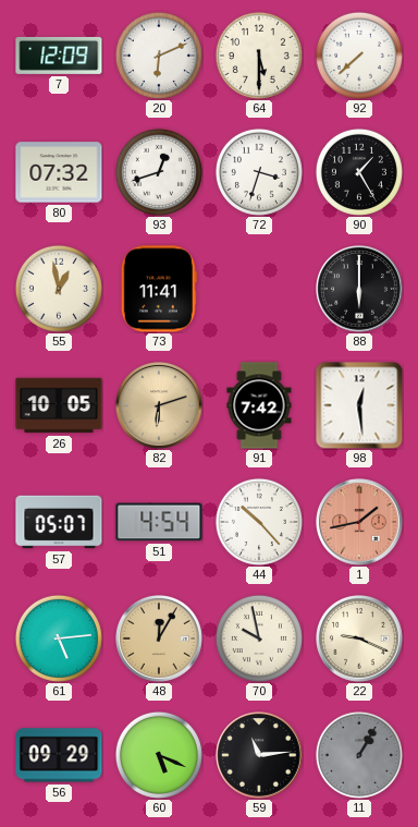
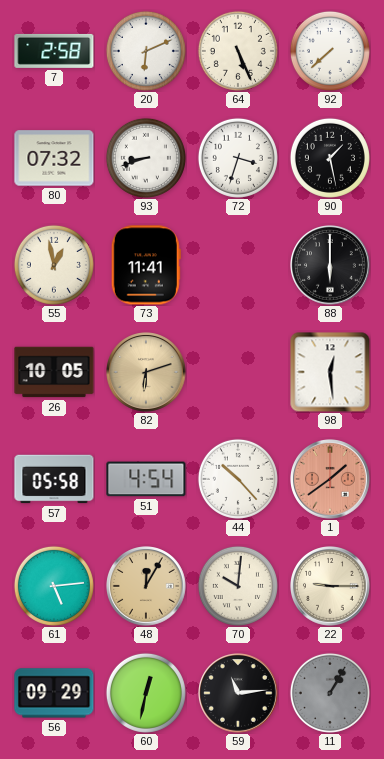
7: 12:09 -> 2:58 (54, 51)
64: 5:30 -> 5:26 (238, 51)
93: 12:42 -> 8:42 (146, 158)
90: 1:25 -> 1:28 (330, 158)
91: 7:42 -> none (259, 405)
57: 05:07 -> 05:58 (54, 479)
1: 1:43 -> 1:39 (331, 480)
70: 9:58 -> 10:01 (238, 586)
22: 9:19 -> 9:15 (331, 587)
60: 5:19 -> 12:32 (146, 693)
